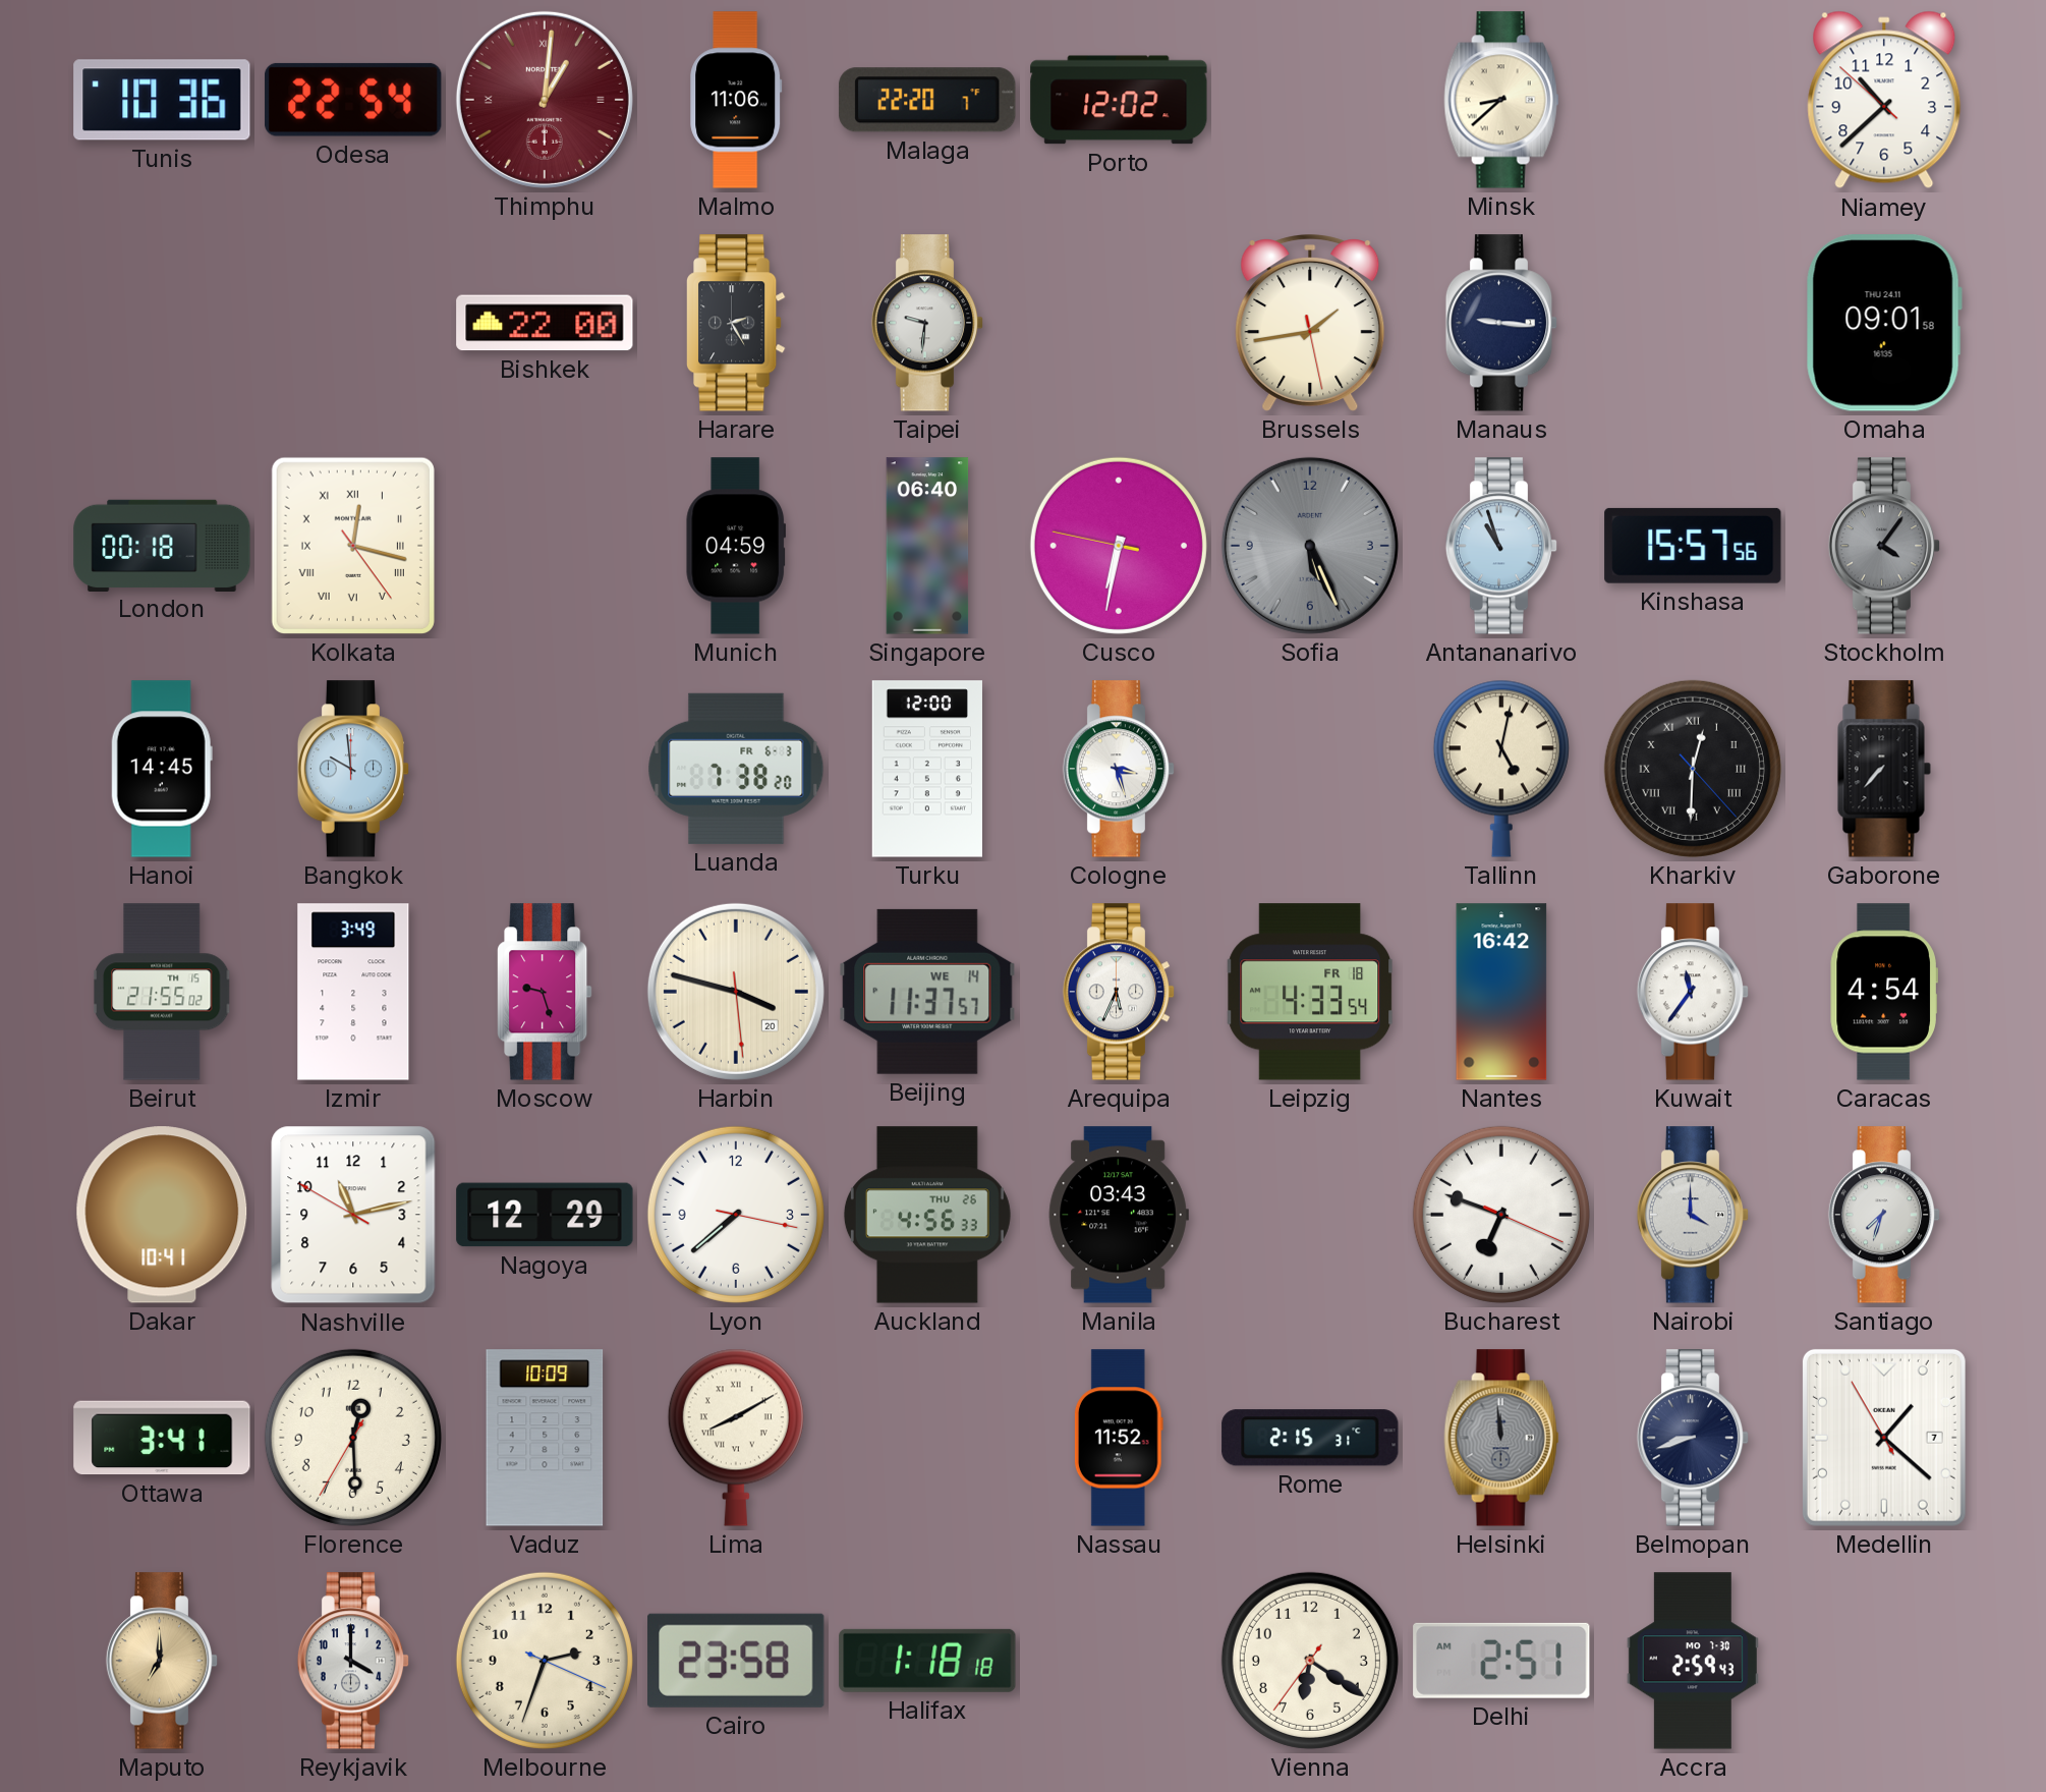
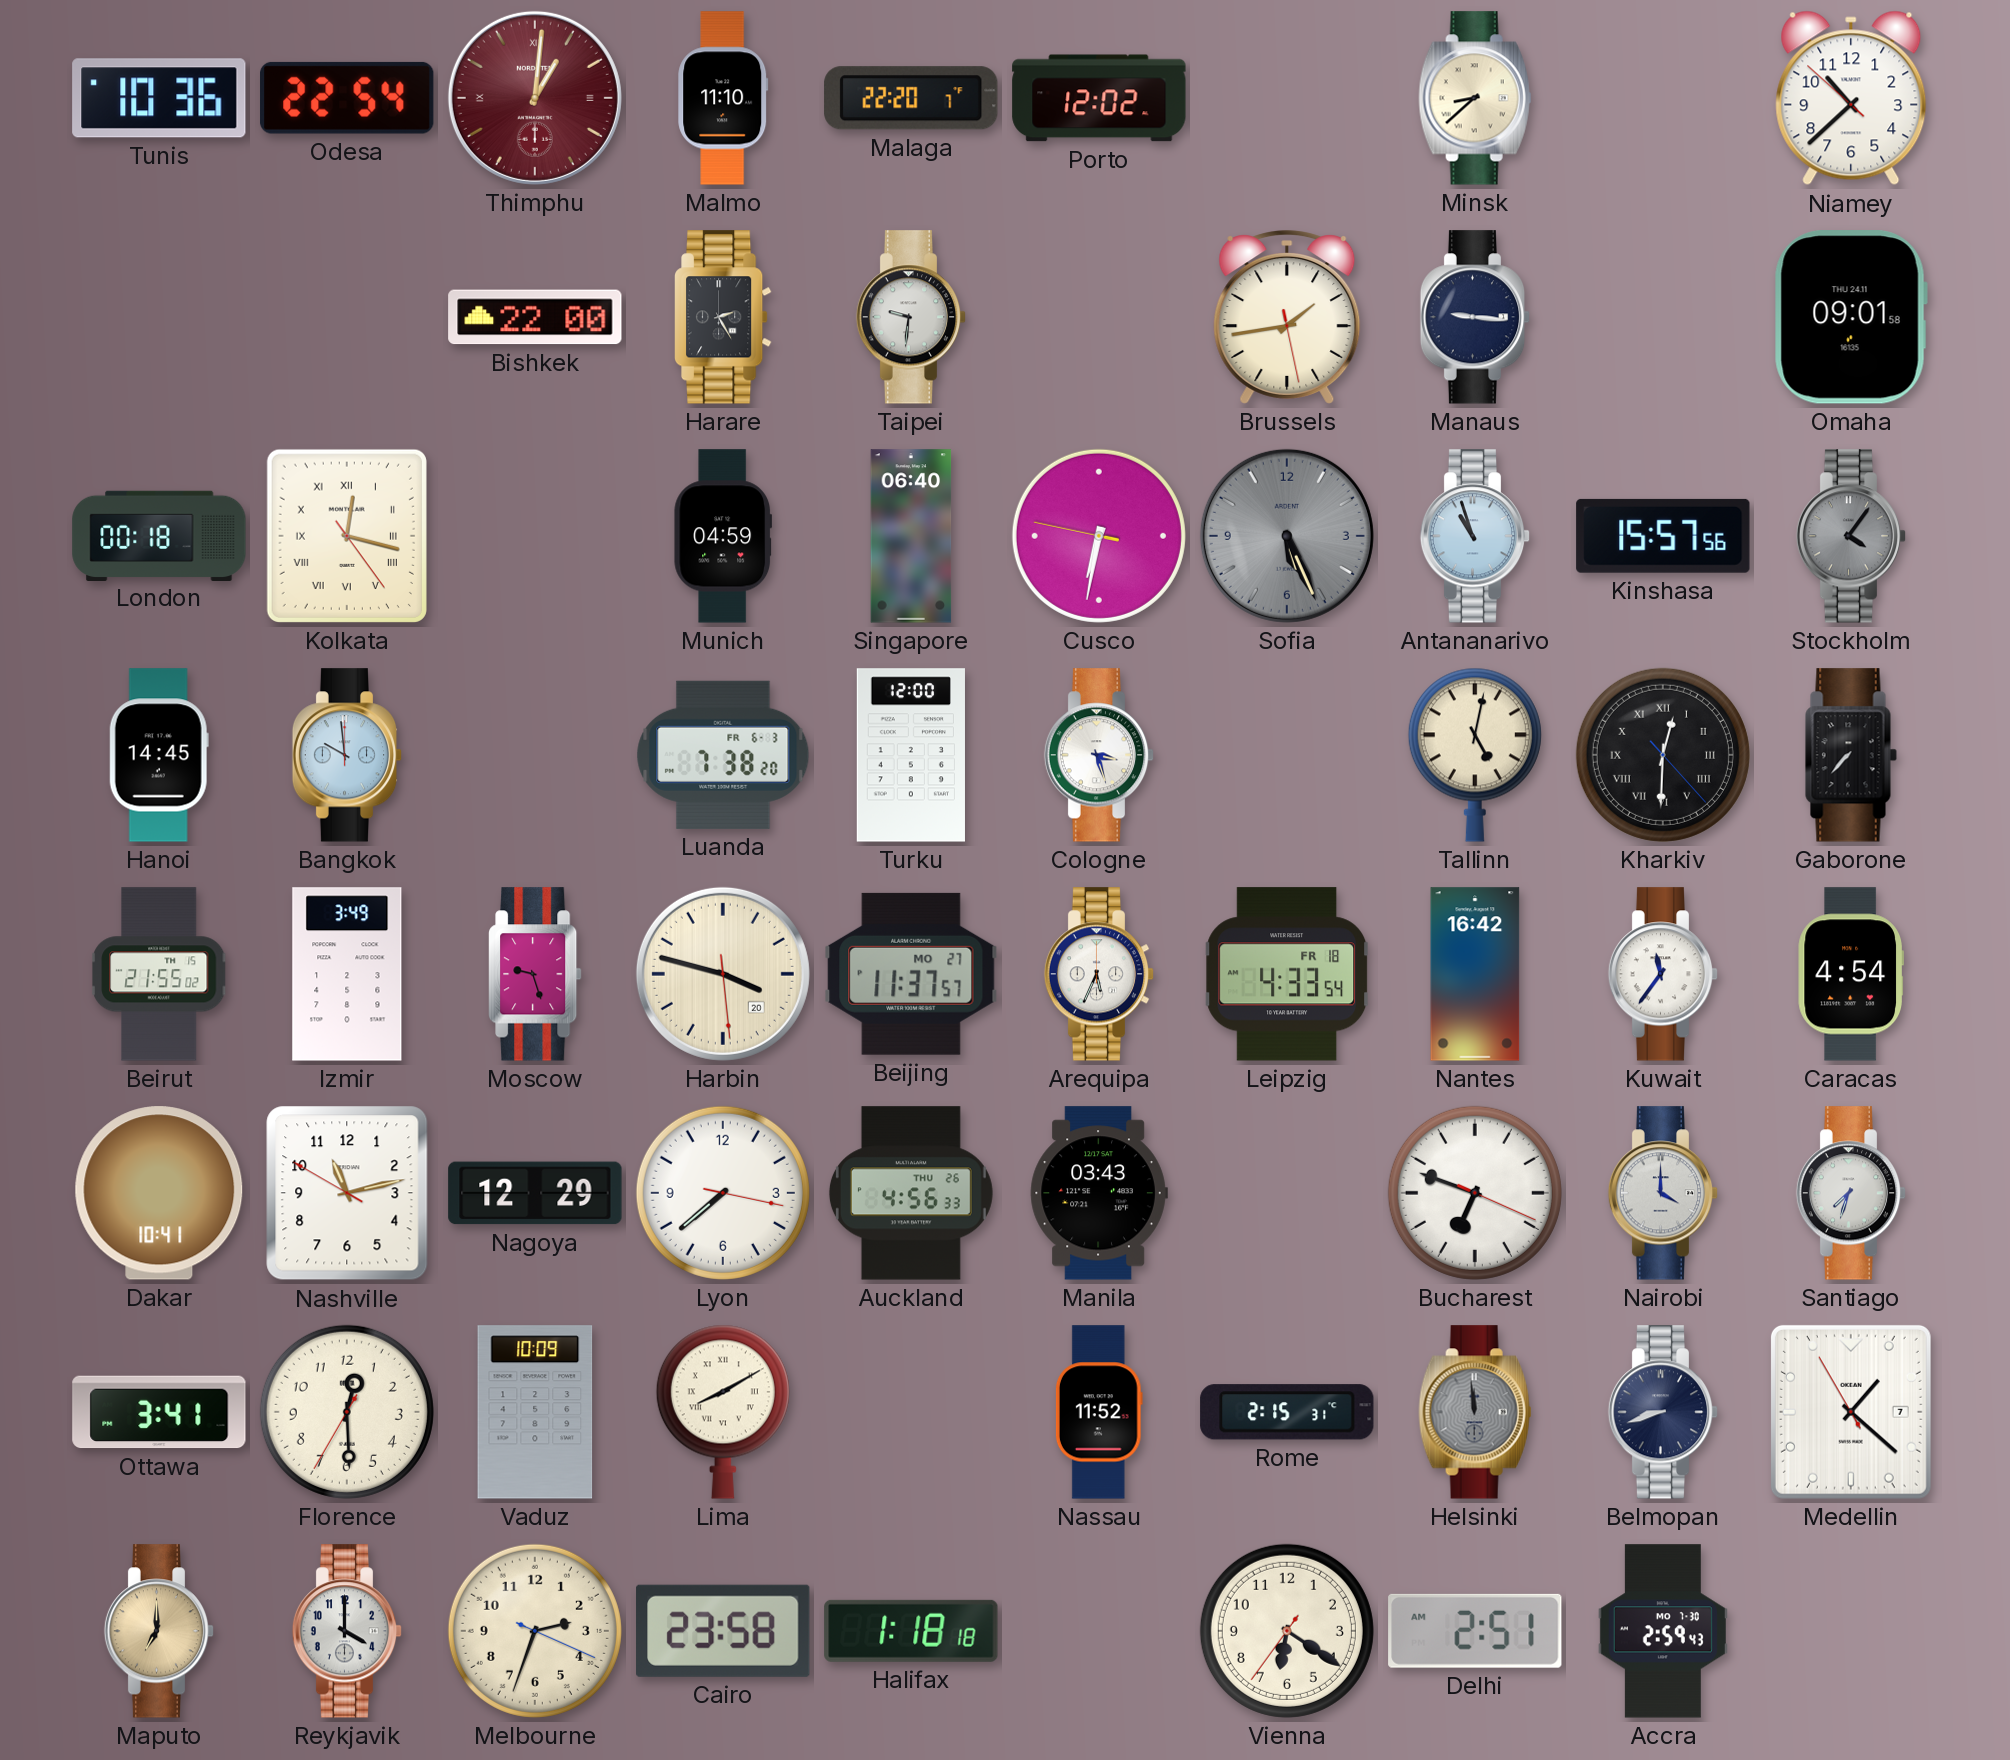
Malmo: 11:06 -> 11:10 (723, 98)
Beijing date: WE 14 -> MO 27 (911, 974)
